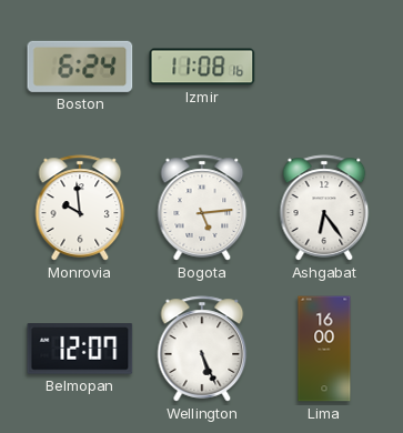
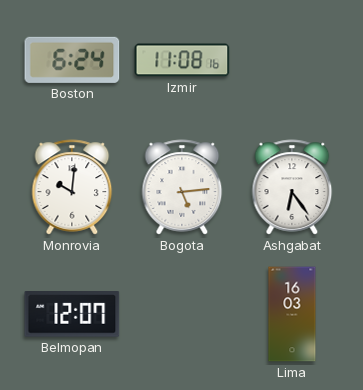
Monrovia: 9:59 -> 10:01 (72, 187)
Wellington: 5:26 -> none (202, 349)
Lima: 16:00 -> 16:03 (292, 314)
